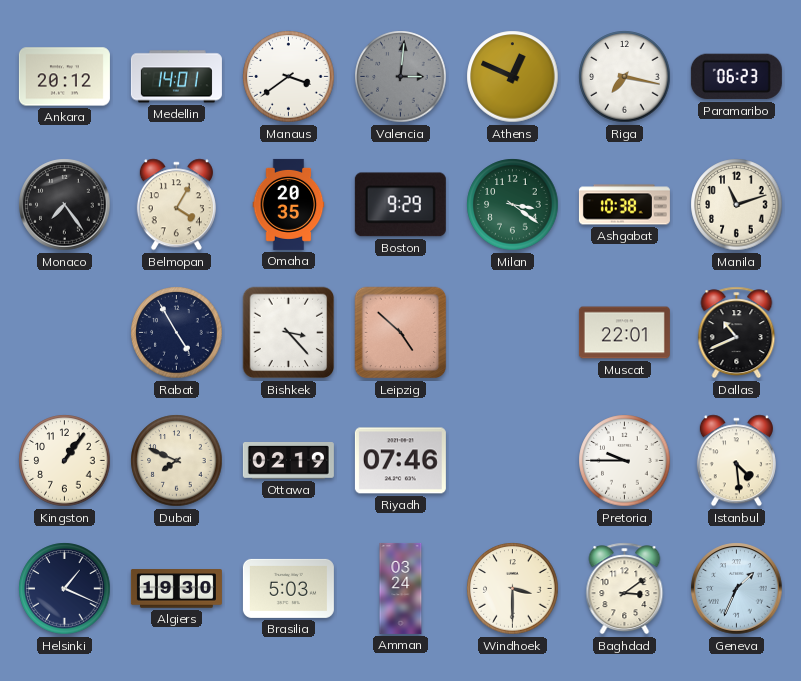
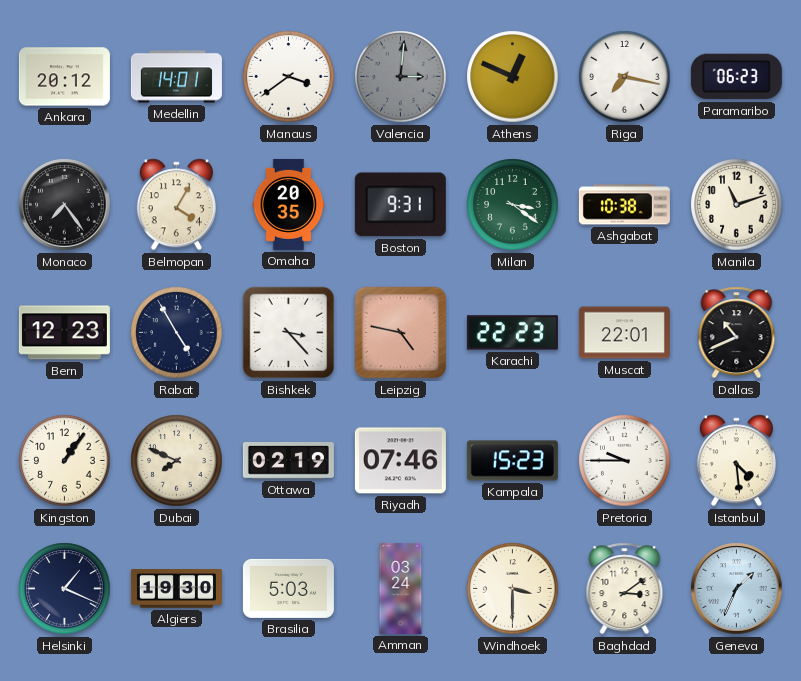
Boston: 9:29 -> 9:31 (400, 205)
Bern: none -> 12:23 (64, 333)
Leipzig: 4:52 -> 4:47 (401, 333)
Karachi: none -> 22:23 (512, 333)
Kampala: none -> 15:23 (512, 461)
